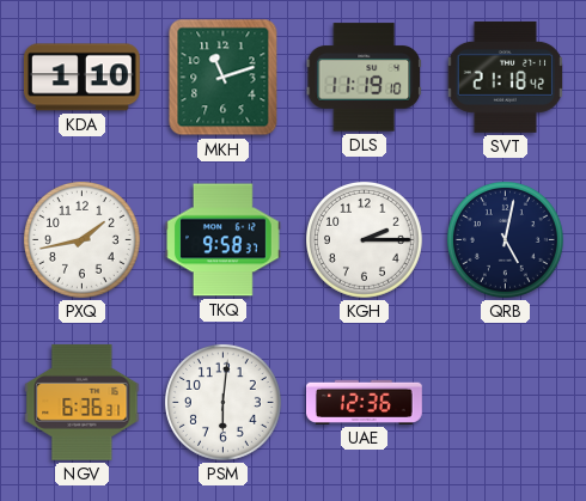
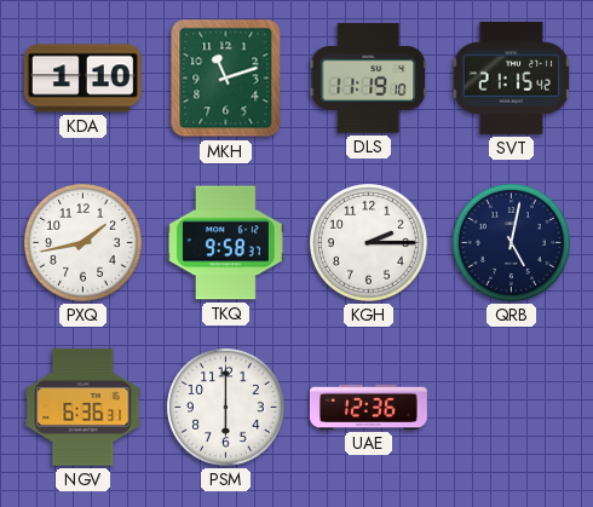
SVT: 21:18 -> 21:15 (512, 77)
PSM: 6:01 -> 6:00 (225, 407)
